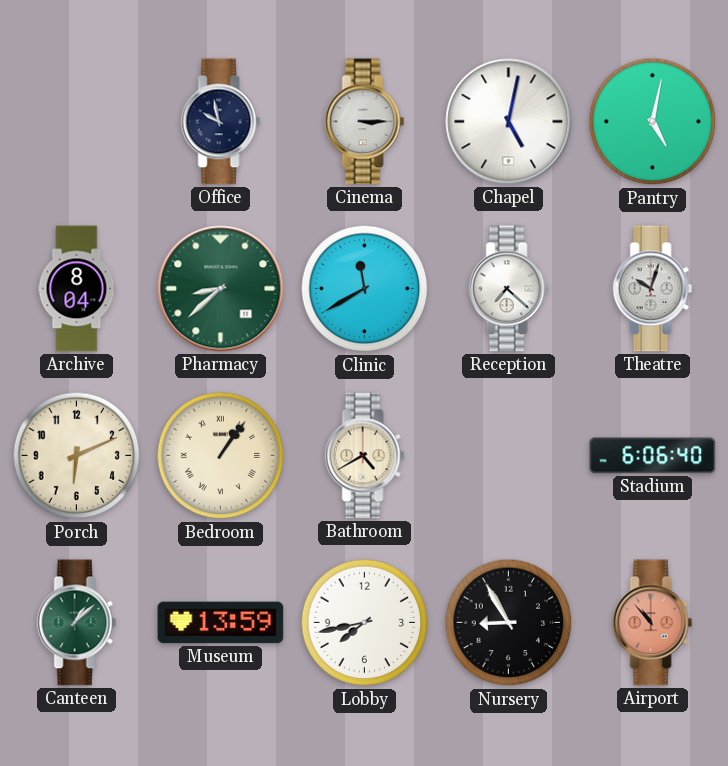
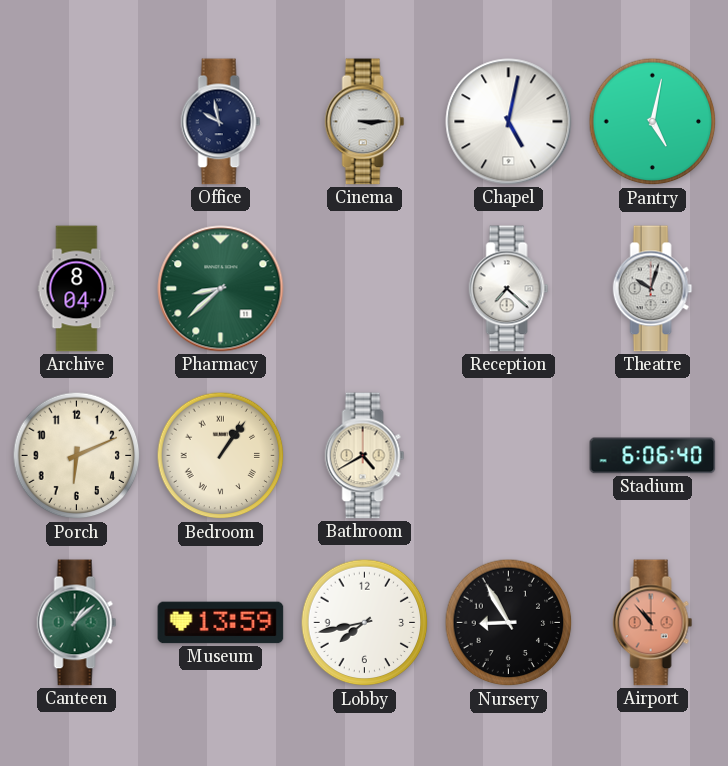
Clinic: 11:40 -> none (365, 289)
